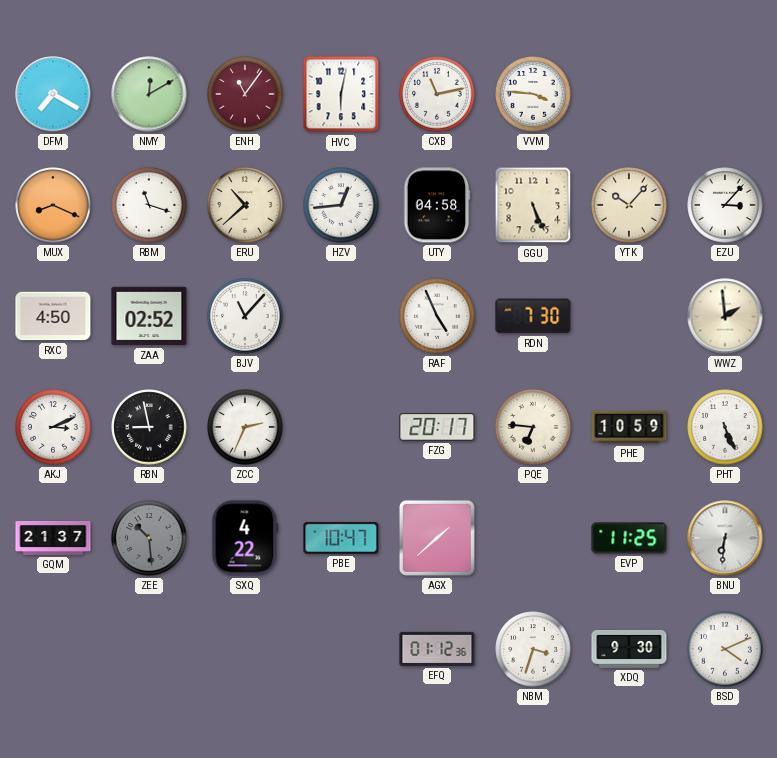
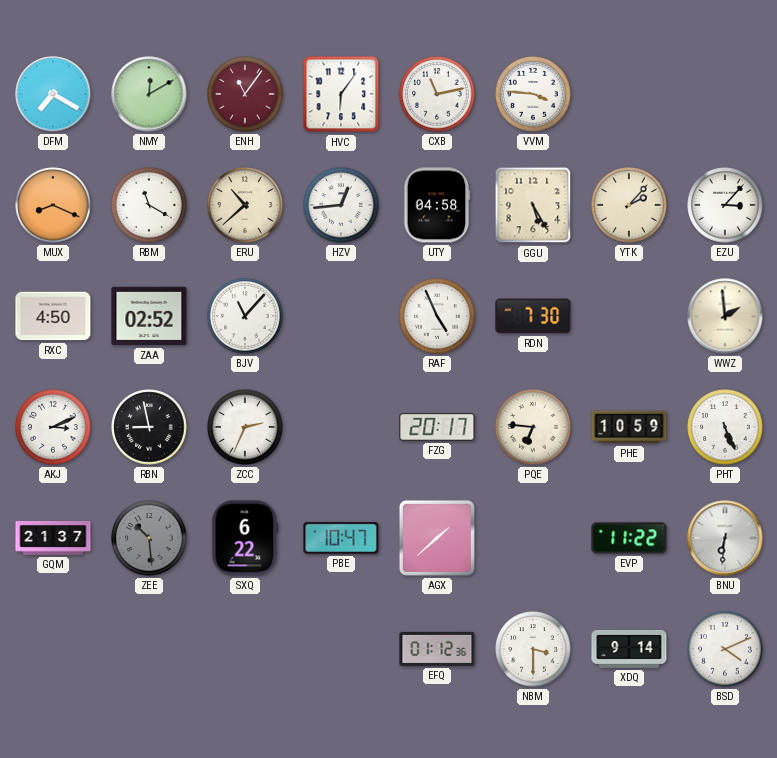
HVC: 6:02 -> 6:06 (341, 94)
RBM: 11:18 -> 11:20 (149, 205)
GGU: 5:26 -> 5:25 (533, 205)
YTK: 10:07 -> 2:07 (629, 205)
SXQ: 4:22 -> 6:22 (245, 538)
EVP: 11:25 -> 11:22 (629, 538)
NBM: 3:33 -> 3:30 (533, 649)
XDQ: 9:30 -> 9:14 (629, 649)
